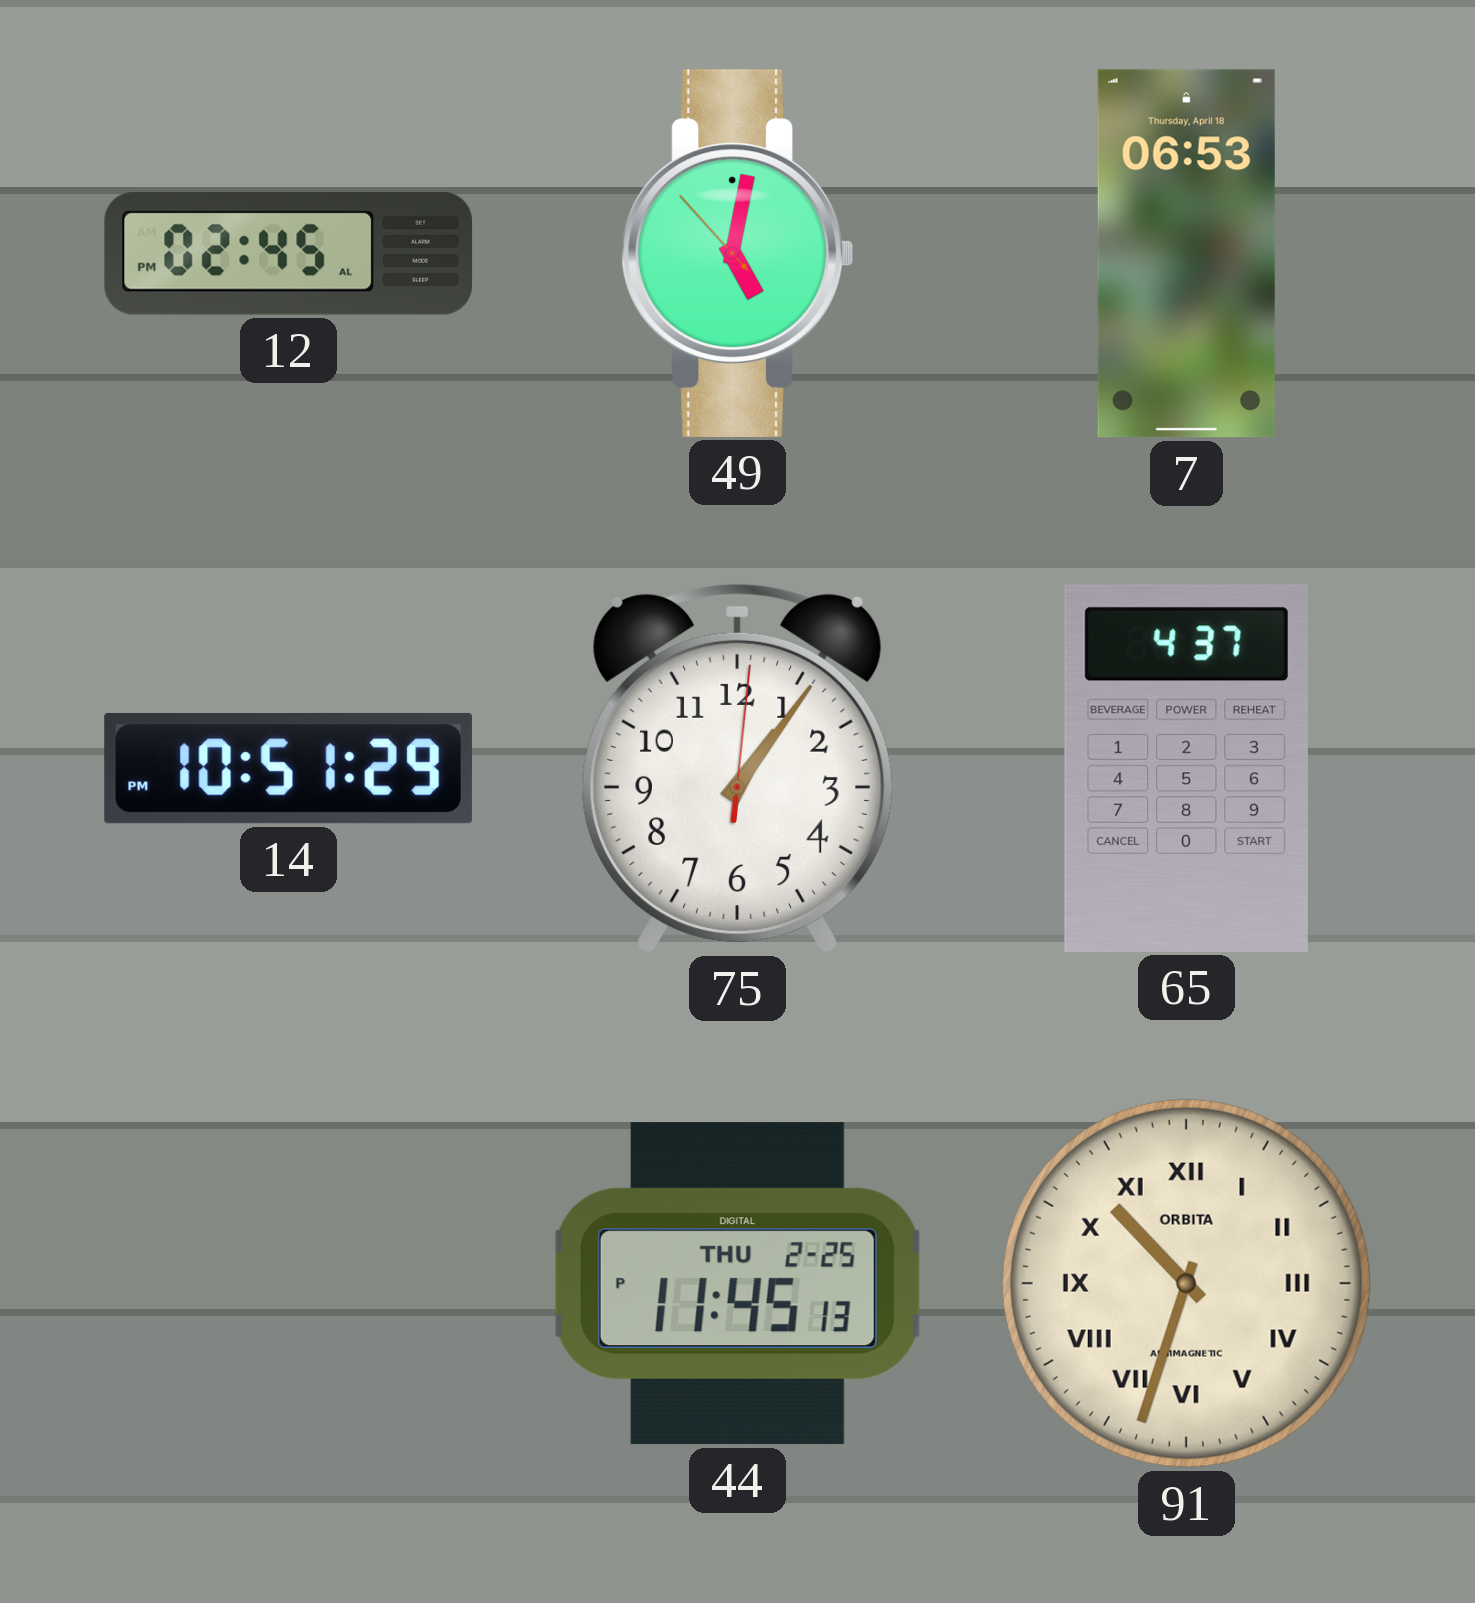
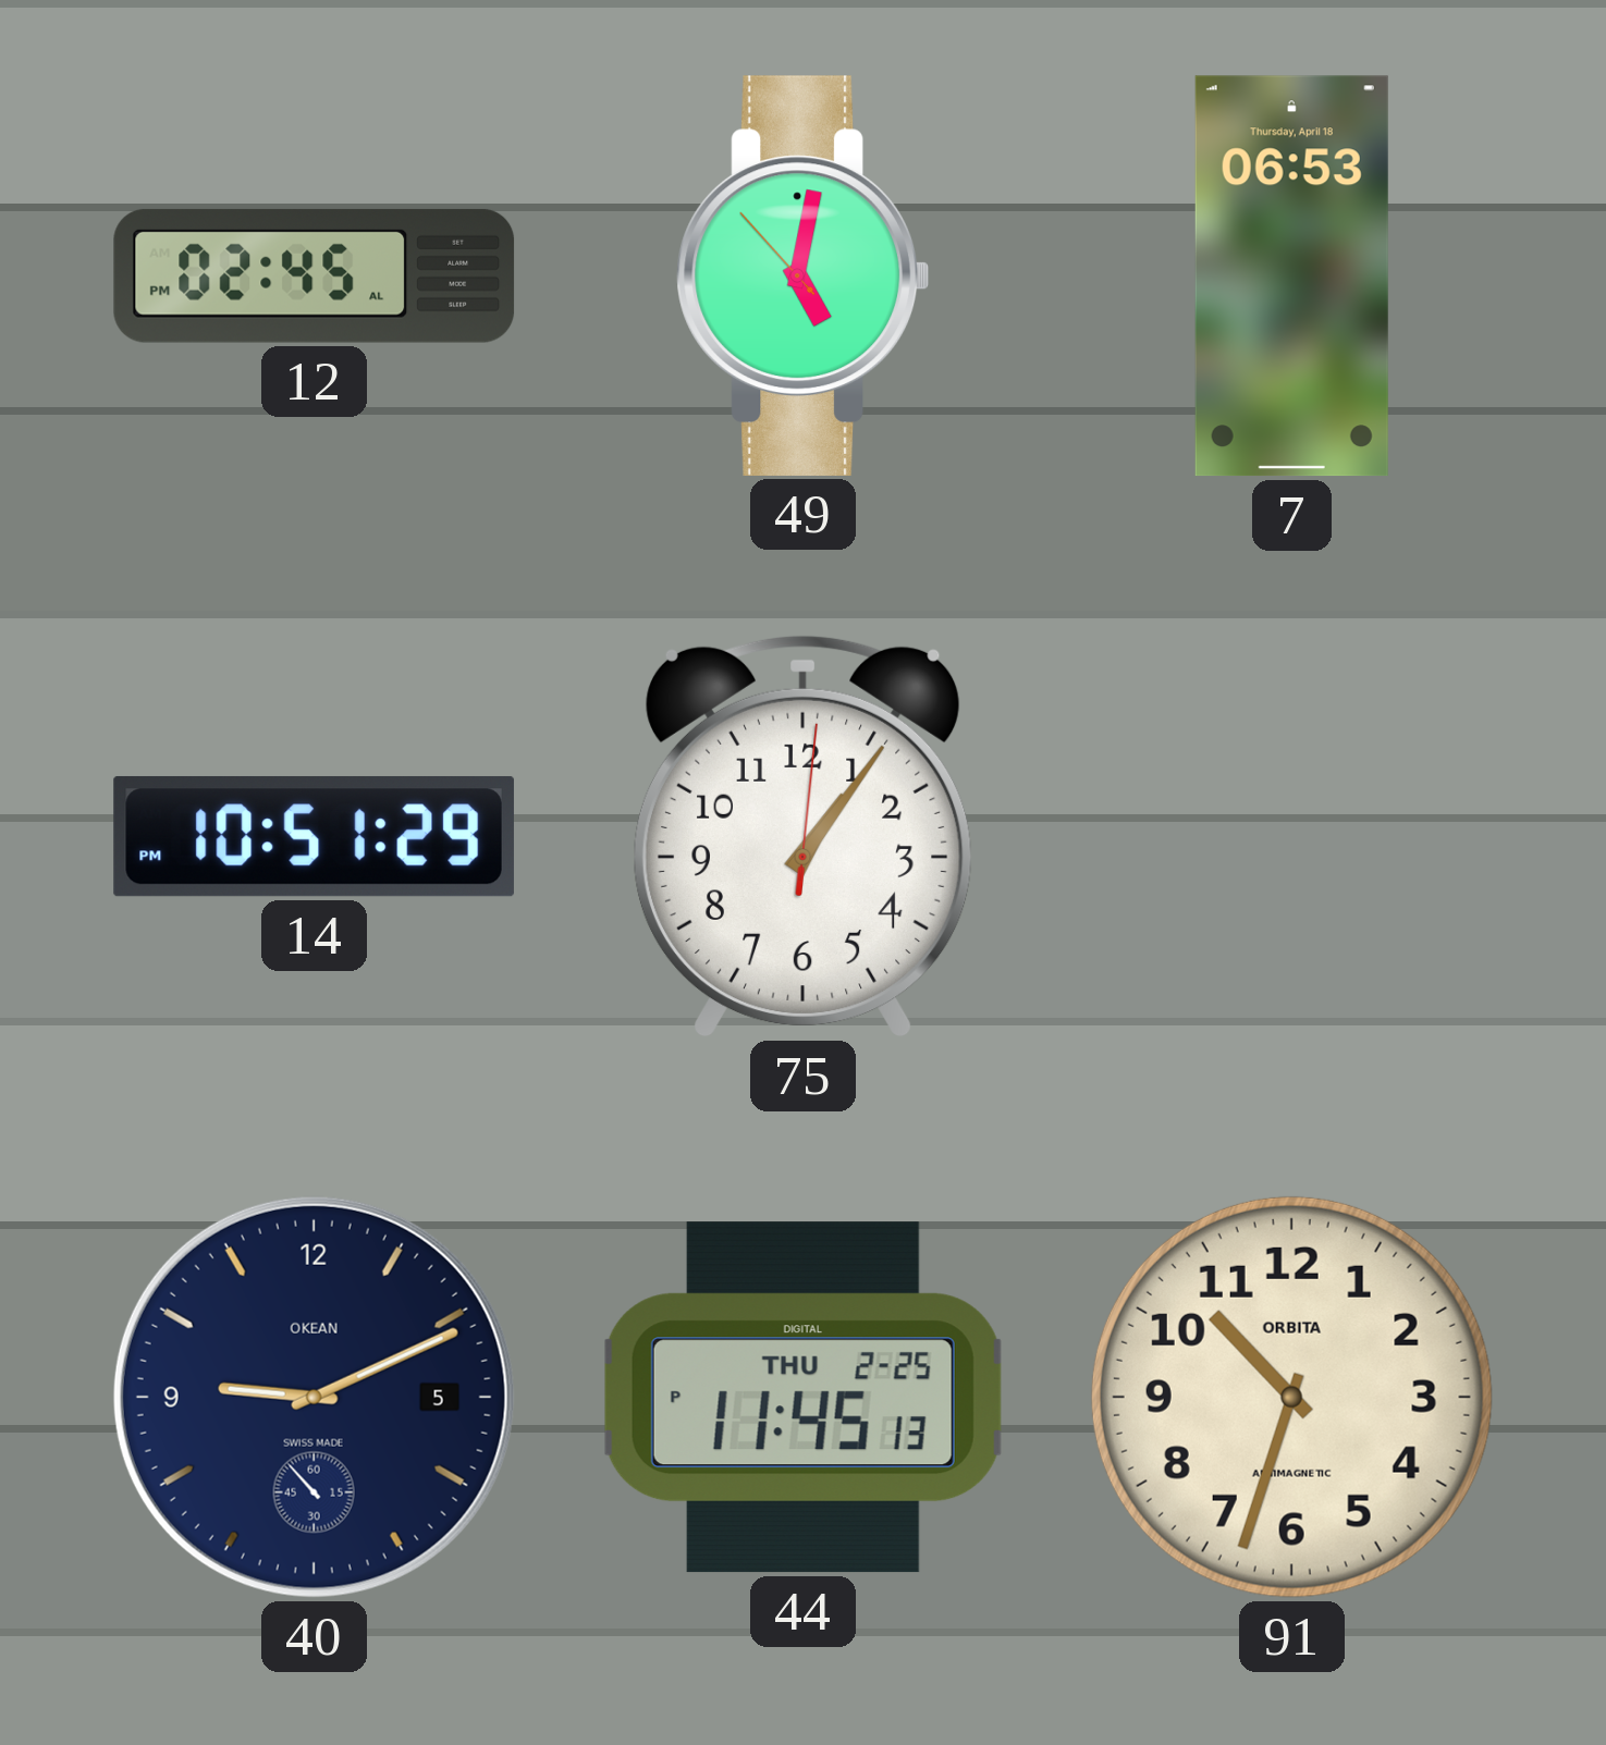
65: 4:37 -> none (1186, 768)
40: none -> 9:10 (314, 1397)
91 numerals: Roman -> Arabic (1291, 1397)
